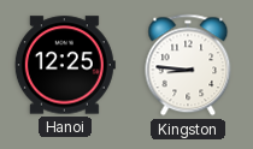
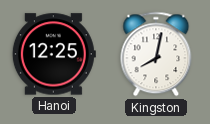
Kingston: 8:46 -> 8:02 (156, 54)
